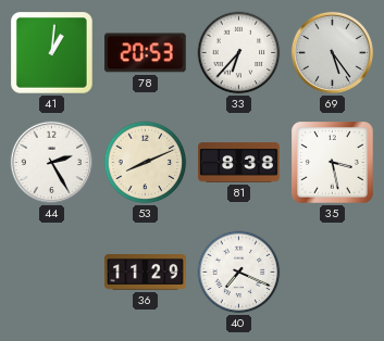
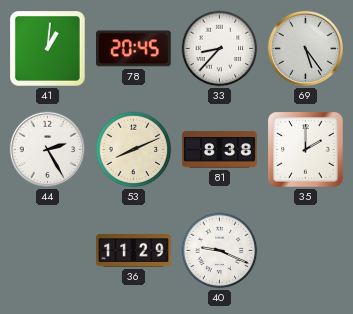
78: 20:53 -> 20:45 (133, 49)
33: 6:37 -> 8:37 (220, 49)
35: 3:28 -> 2:00 (306, 150)
40: 7:19 -> 9:19 (220, 251)
